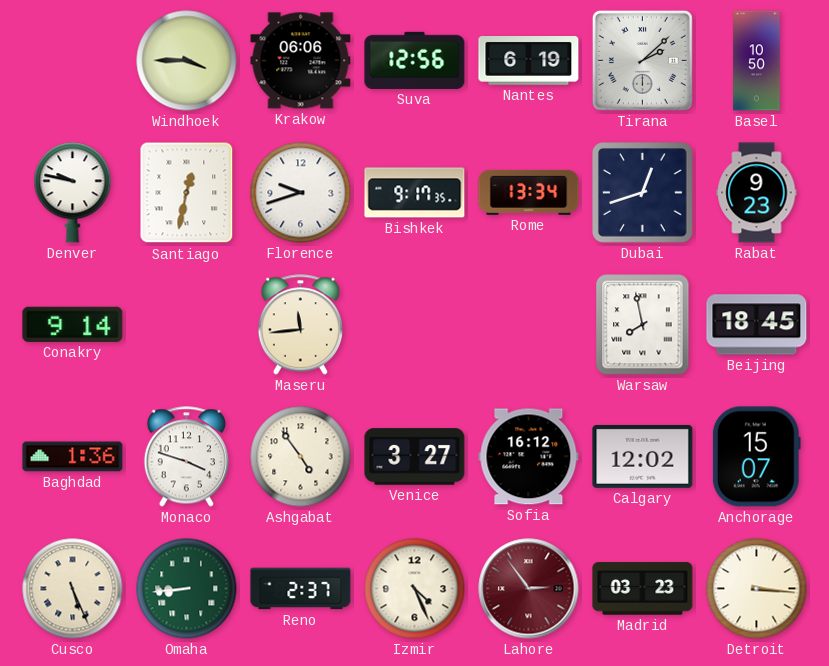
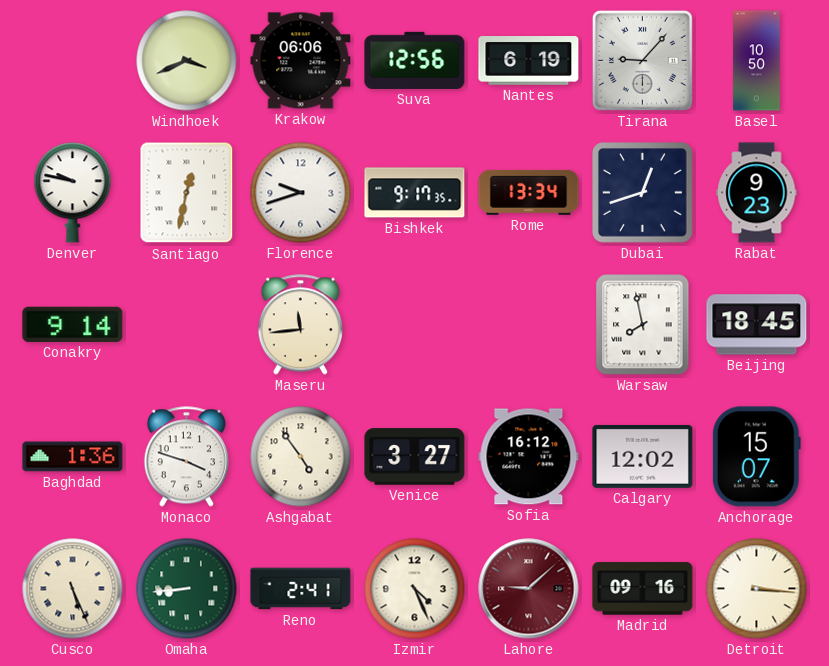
Windhoek: 3:45 -> 3:41 (187, 61)
Tirana: 2:08 -> 9:07 (642, 60)
Reno: 2:37 -> 2:41 (301, 589)
Lahore: 2:54 -> 9:08 (529, 589)
Madrid: 03:23 -> 09:16 (643, 589)
